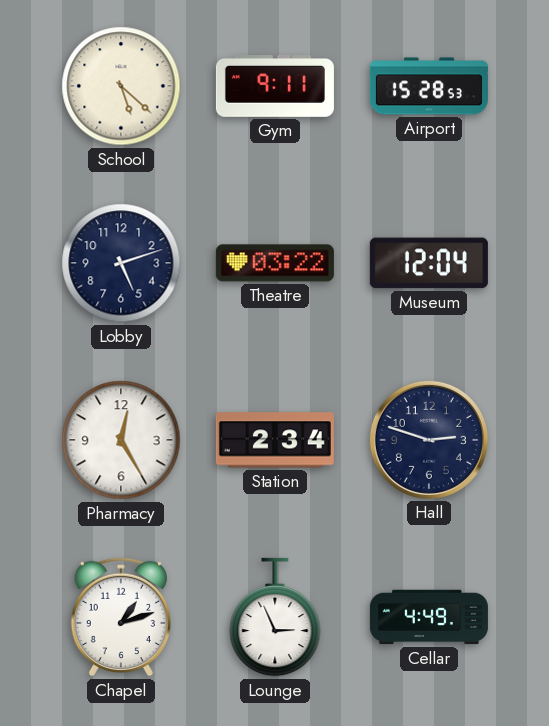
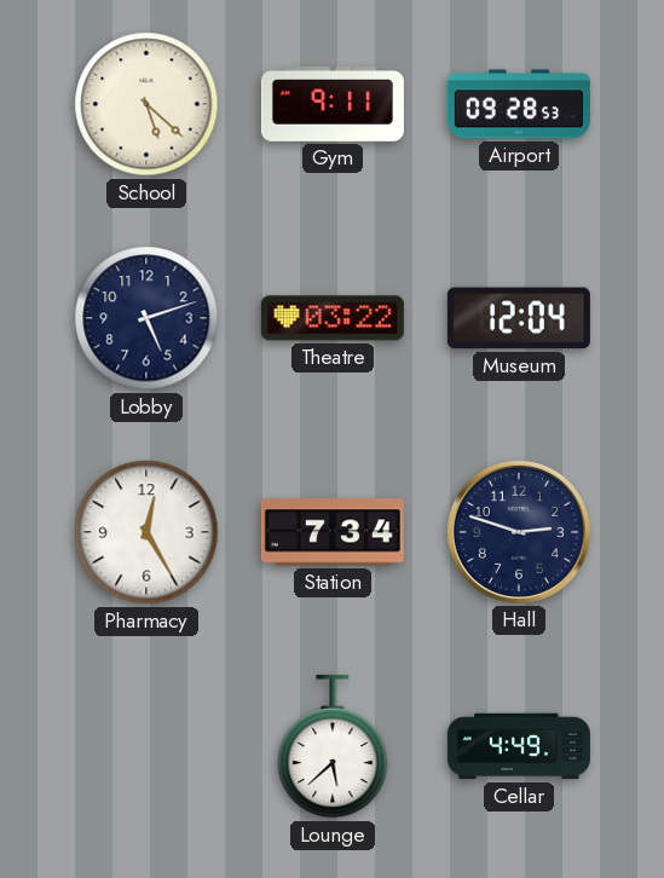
Airport: 15:28 -> 09:28 (519, 104)
Station: 2:34 -> 7:34 (333, 532)
Chapel: 1:12 -> none (121, 617)
Lounge: 2:56 -> 5:38 (333, 746)
